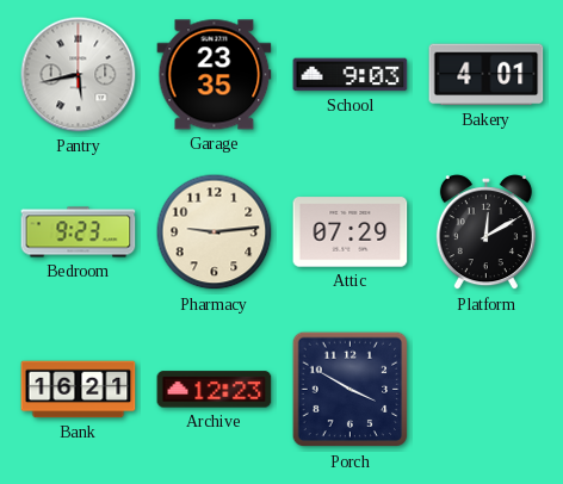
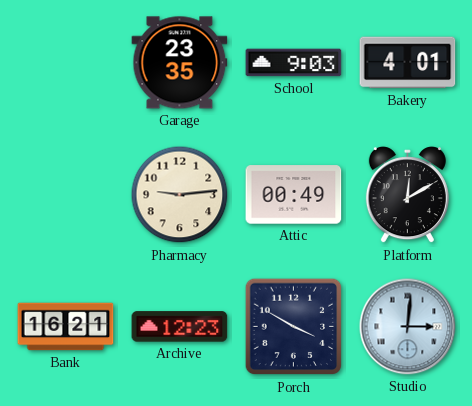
Pantry: 5:43 -> none (79, 75)
Bedroom: 9:23 -> none (79, 232)
Attic: 07:29 -> 00:49 (294, 195)
Studio: none -> 3:01 (408, 327)
